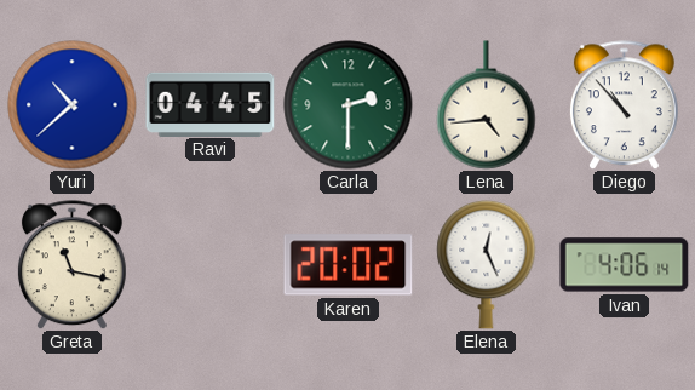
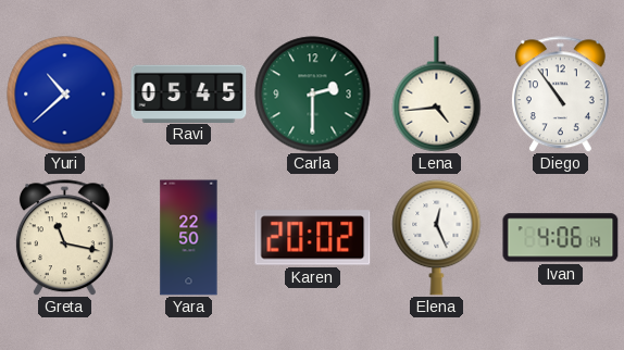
Ravi: 04:45 -> 05:45 (189, 93)
Diego: 10:53 -> 10:54 (560, 95)
Yara: none -> 22:50 (189, 238)
